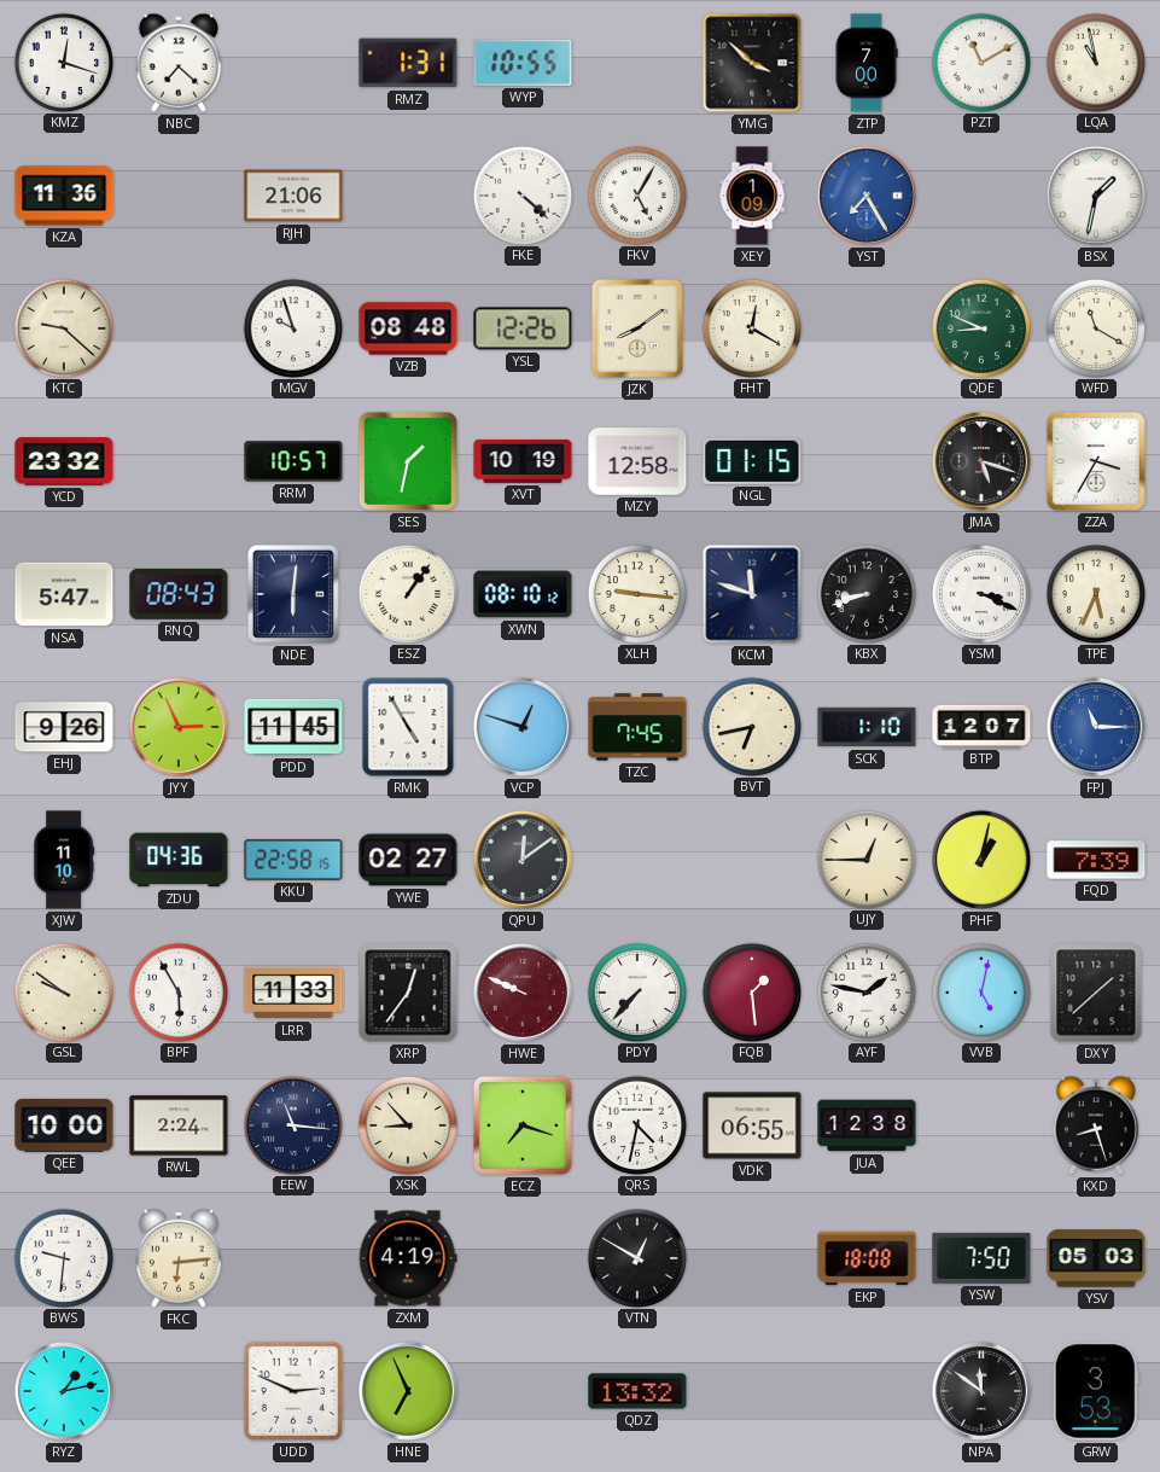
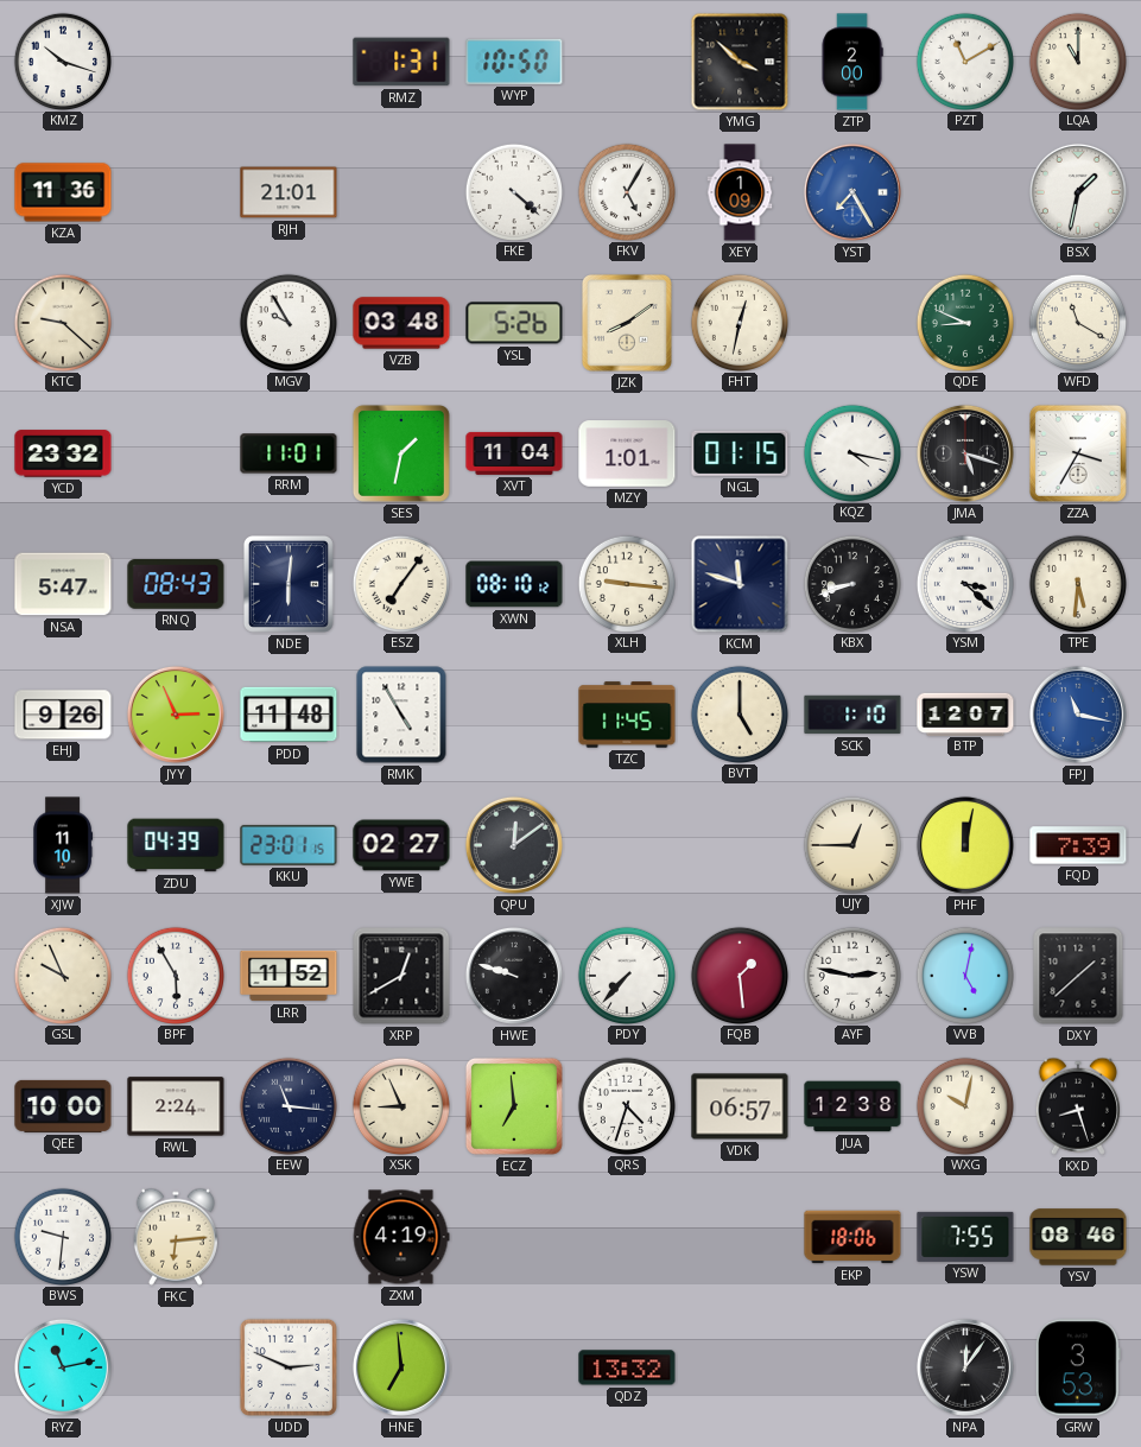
KMZ: 12:18 -> 10:18 (62, 61)
NBC: 7:22 -> none (179, 63)
WYP: 10:55 -> 10:50 (514, 62)
ZTP: 7:00 -> 2:00 (852, 62)
LQA: 10:58 -> 11:00 (1077, 61)
RJH: 21:06 -> 21:01 (289, 192)
MGV: 9:57 -> 9:55 (287, 322)
VZB: 08:48 -> 03:48 (401, 323)
YSL: 12:26 -> 5:26 (514, 323)
FHT: 12:20 -> 12:32 (739, 322)
RRM: 10:57 -> 11:01 (289, 453)
XVT: 10:19 -> 11:04 (514, 453)
MZY: 12:58 -> 1:01 (627, 453)
KQZ: none -> 4:17 (851, 452)
ESZ: 1:06 -> 7:06 (400, 583)
YSM: 3:19 -> 3:22 (964, 583)
TPE: 5:34 -> 5:31 (1077, 583)
PDD: 11:45 -> 11:48 (289, 715)
VCP: 12:48 -> none (523, 727)
TZC: 7:45 -> 11:45 (627, 715)
BVT: 6:43 -> 5:00 (739, 713)
FPJ: 11:15 -> 11:17 (1078, 715)
ZDU: 04:36 -> 04:39 (176, 845)
KKU: 22:58 -> 23:01 (289, 845)
PHF: 1:02 -> 12:02 (965, 845)
GSL: 9:51 -> 9:56 (62, 975)
LRR: 11:33 -> 11:52 (289, 976)
XRP: 12:36 -> 12:40 (401, 976)
HWE: 9:49 -> 9:48 (514, 976)
HWE dial: burgundy -> black (514, 976)
AYF: 1:47 -> 2:47 (851, 975)
XSK: 8:53 -> 8:56 (400, 1105)
ECZ: 7:18 -> 6:59 (514, 1106)
QRS: 4:32 -> 4:33 (626, 1105)
VDK: 06:55 -> 06:57 (740, 1106)
WXG: none -> 10:02 (964, 1105)
VTN: 12:50 -> none (636, 1257)
EKP: 18:08 -> 18:06 (852, 1237)
YSW: 7:50 -> 7:55 (965, 1237)
YSV: 05:03 -> 08:46 (1078, 1237)
RYZ: 1:13 -> 11:13 (63, 1367)
HNE: 6:56 -> 6:59 (401, 1367)
NPA: 11:51 -> 12:06 (965, 1367)
